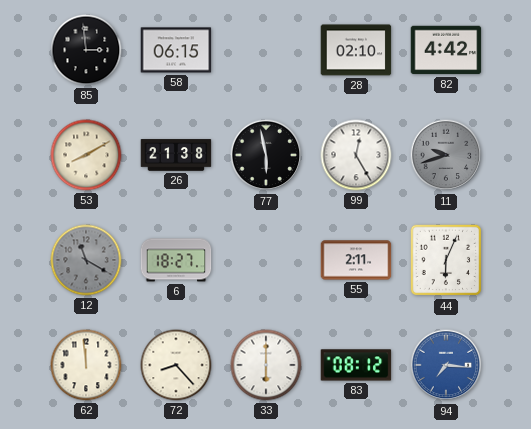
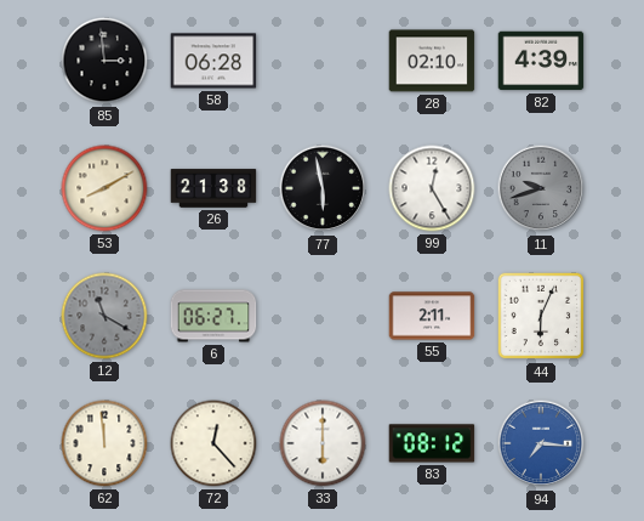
58: 06:15 -> 06:28 (213, 61)
82: 4:42 -> 4:39 (541, 61)
6: 18:27 -> 06:27 (213, 316)
72: 8:23 -> 12:23 (213, 443)
